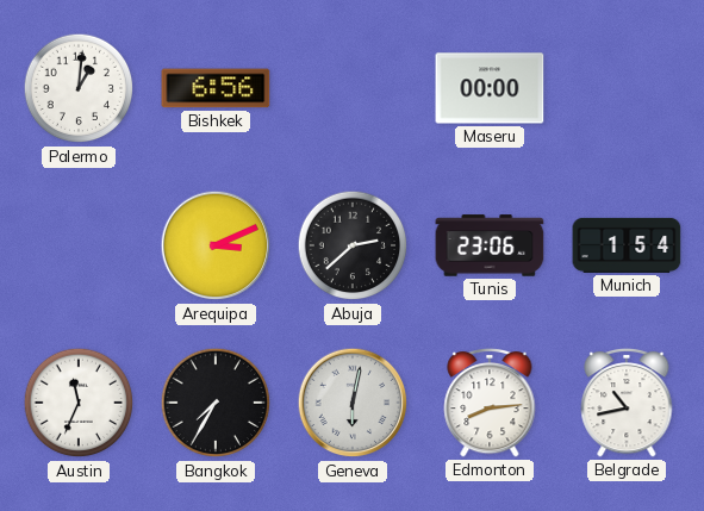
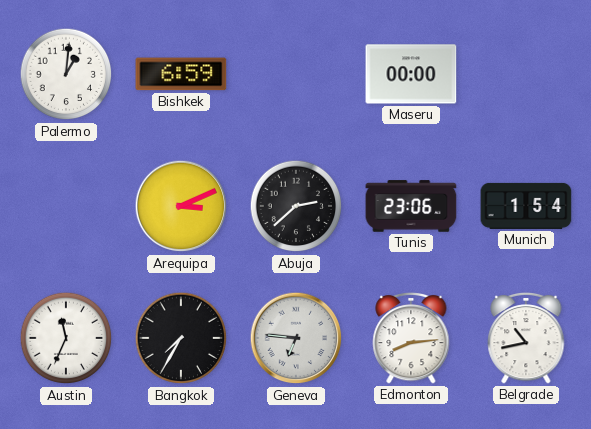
Bishkek: 6:56 -> 6:59 (181, 74)
Geneva: 6:02 -> 6:46 (296, 338)
